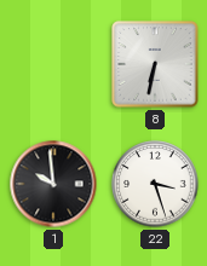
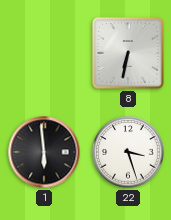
1: 9:59 -> 5:59 (44, 152)
